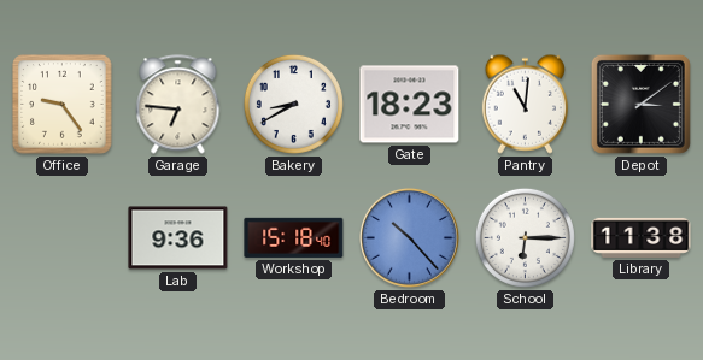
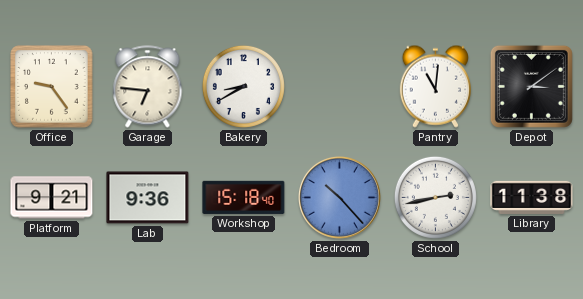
Gate: 18:23 -> none (410, 105)
Platform: none -> 9:21 (52, 198)
School: 6:15 -> 2:43 (435, 197)
